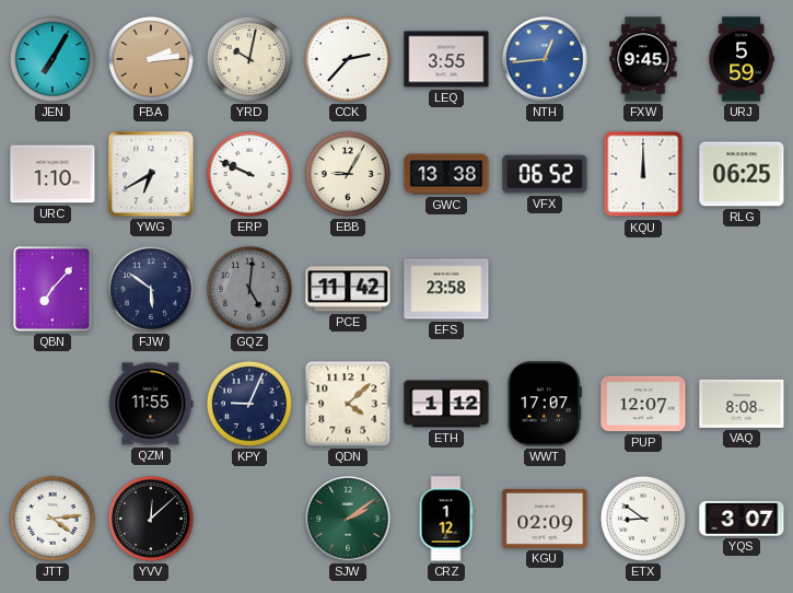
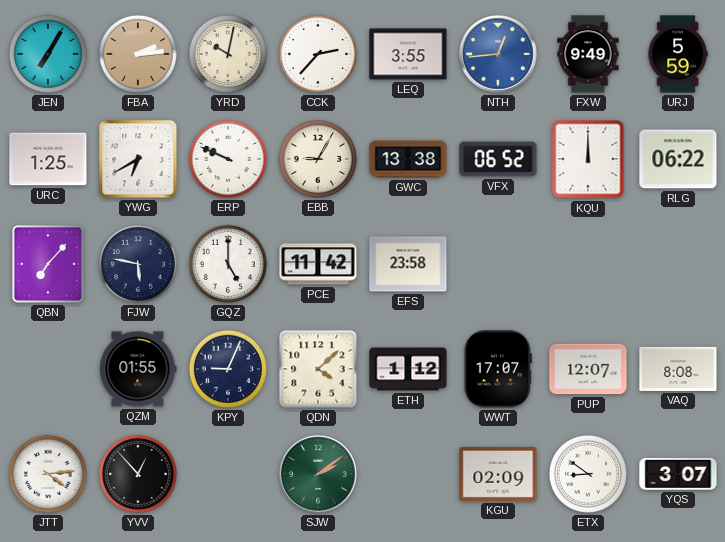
FXW: 9:45 -> 9:49 (588, 54)
URC: 1:10 -> 1:25 (48, 159)
RLG: 06:25 -> 06:22 (678, 159)
FJW: 5:51 -> 5:47 (138, 264)
GQZ: 5:01 -> 5:00 (228, 264)
GQZ dial: grey -> white (228, 264)
QZM: 11:55 -> 01:55 (138, 369)
YVV: 12:08 -> 12:53 (138, 474)
CRZ: 1:12 -> none (446, 519)
